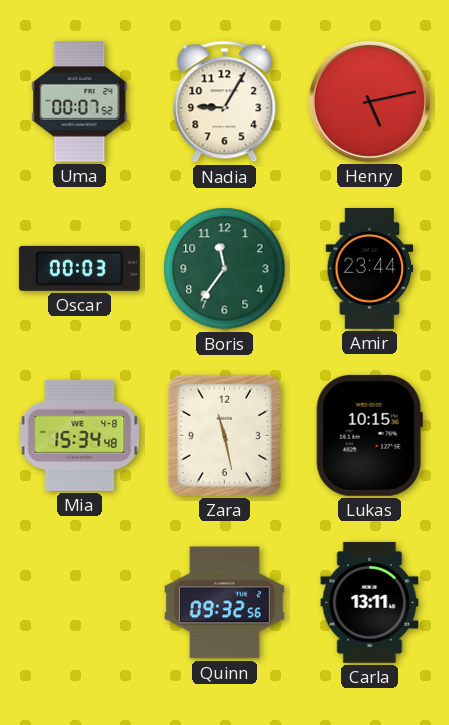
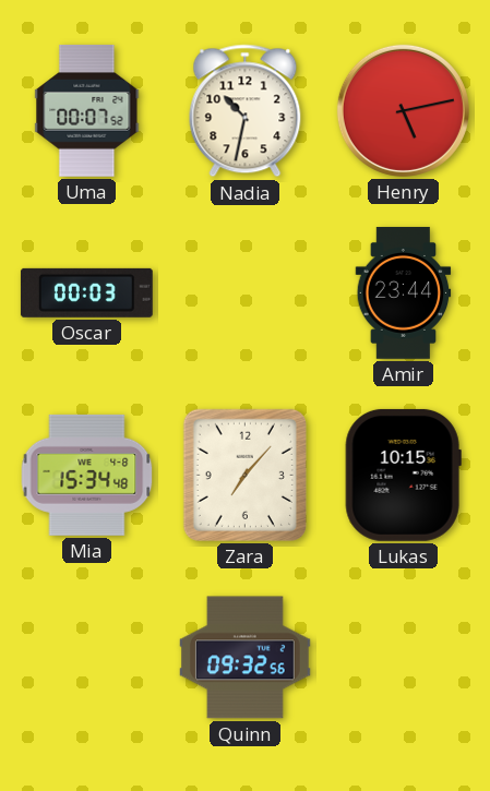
Nadia: 9:05 -> 10:32 (246, 111)
Boris: 11:36 -> none (225, 269)
Zara: 11:28 -> 7:07 (244, 475)
Carla: 13:11 -> none (370, 602)
